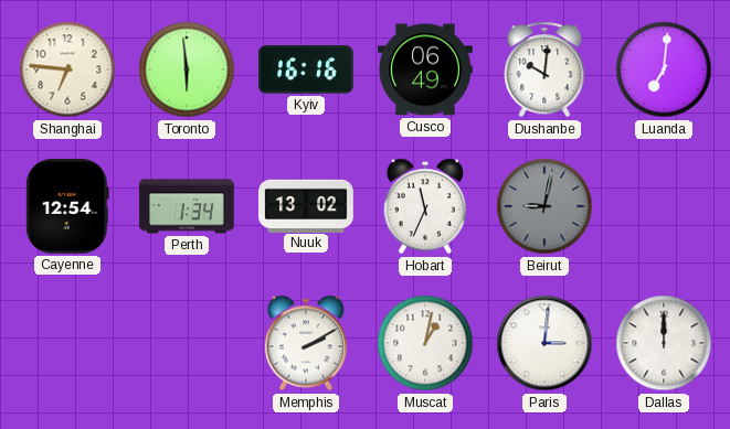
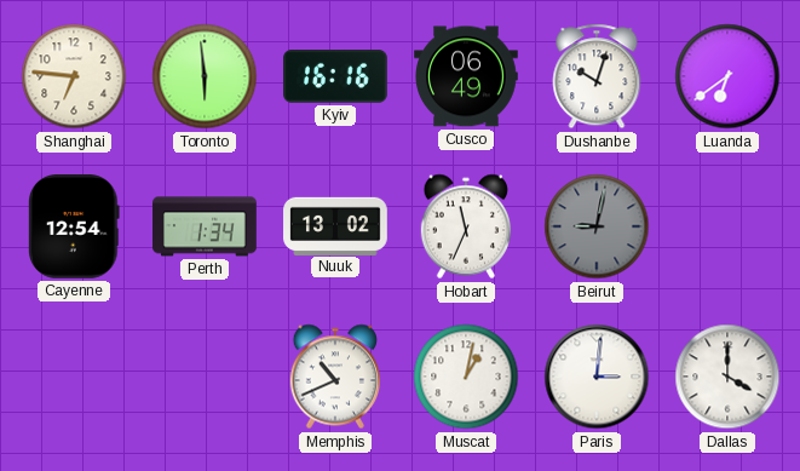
Dushanbe: 10:01 -> 10:03 (597, 76)
Luanda: 7:01 -> 6:39 (727, 76)
Memphis: 2:10 -> 10:41 (334, 377)
Dallas: 12:00 -> 4:00 (727, 377)
